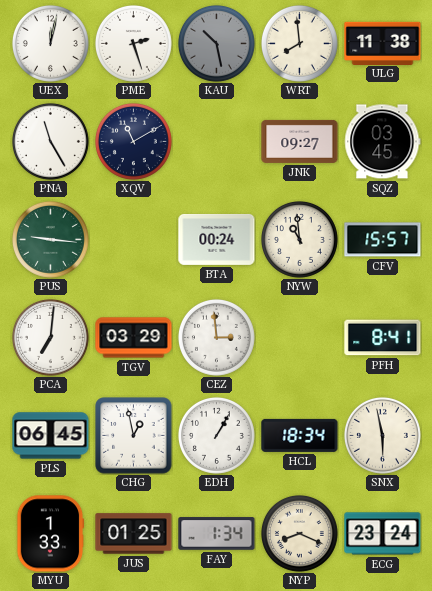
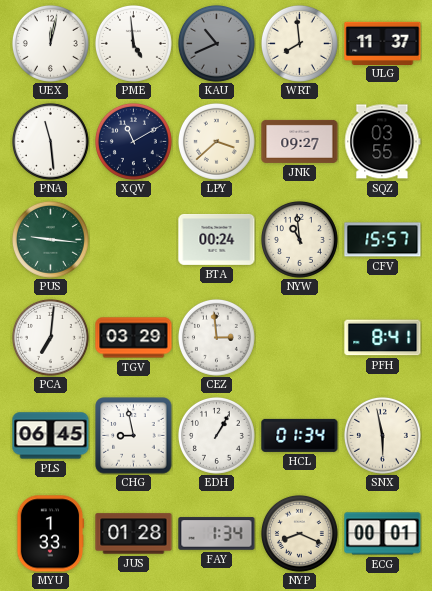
PME: 2:27 -> 4:59 (133, 43)
KAU: 10:28 -> 10:41 (216, 43)
ULG: 11:38 -> 11:37 (383, 43)
PNA: 11:25 -> 11:29 (50, 141)
LPY: none -> 3:38 (216, 141)
SQZ: 03:45 -> 03:55 (383, 142)
CHG: 12:58 -> 8:58 (134, 436)
HCL: 18:34 -> 01:34 (300, 435)
JUS: 01:25 -> 01:28 (134, 534)
ECG: 23:24 -> 00:01 (383, 534)
